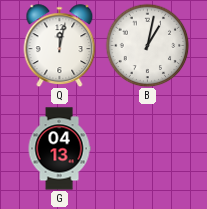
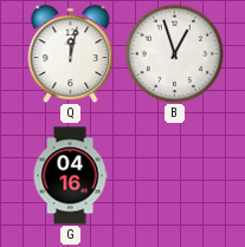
B: 1:02 -> 12:57 (174, 53)
G: 04:13 -> 04:16 (70, 176)
